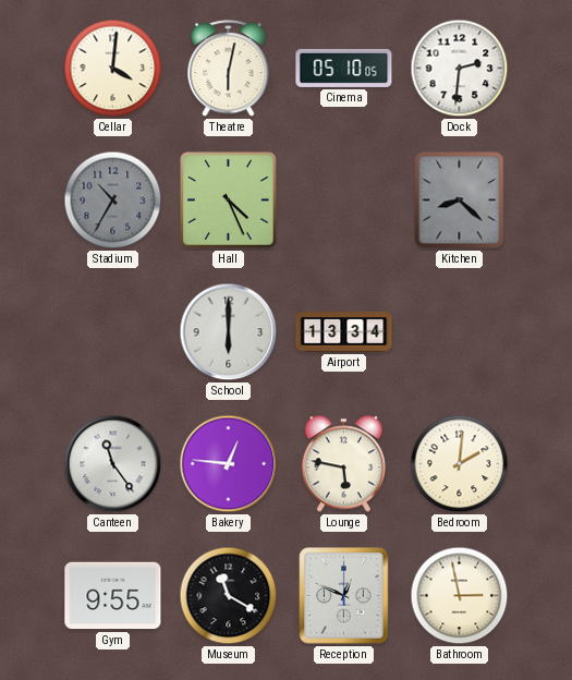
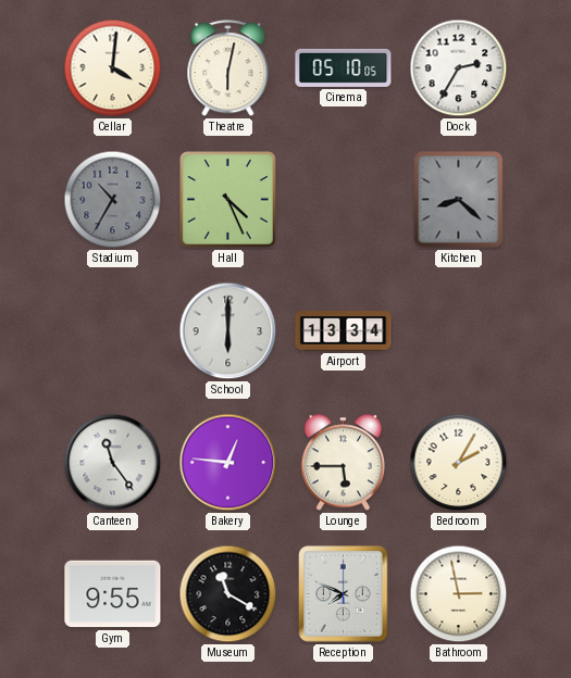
Dock: 2:31 -> 2:35 (459, 68)
Lounge: 5:47 -> 5:45 (343, 463)
Bedroom: 2:01 -> 2:05 (459, 463)
Reception: 12:49 -> 7:49 (344, 594)
